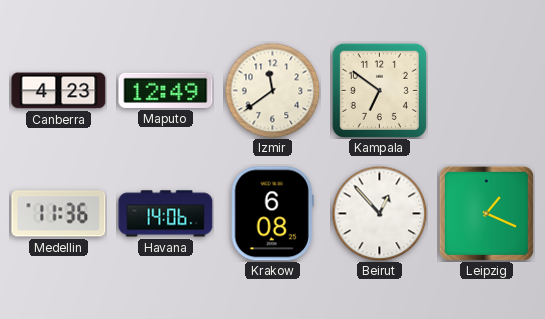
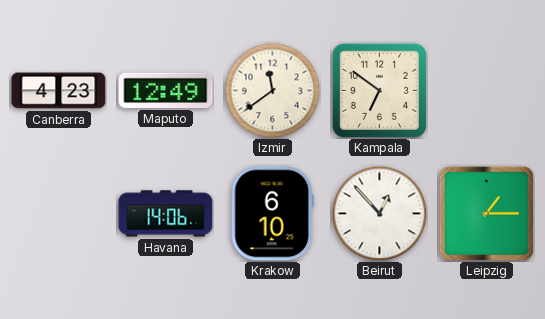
Medellin: 11:36 -> none (59, 214)
Krakow: 6:08 -> 6:10 (272, 214)
Leipzig: 1:19 -> 1:15 (486, 213)
